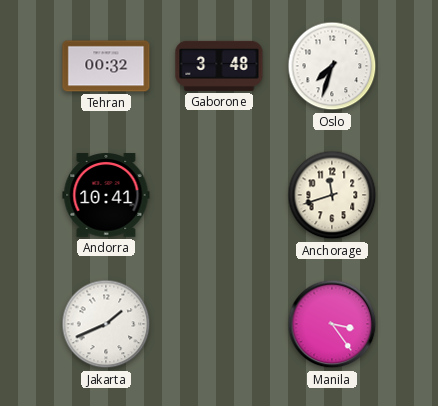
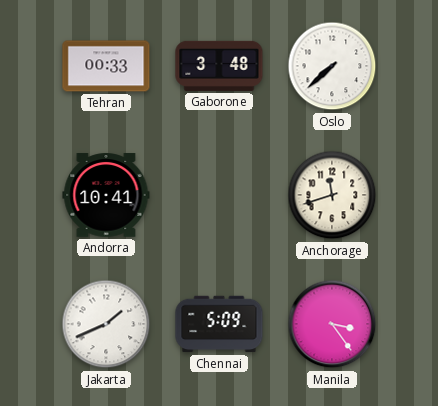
Tehran: 00:32 -> 00:33 (106, 66)
Oslo: 7:33 -> 7:38 (332, 66)
Chennai: none -> 5:09 (219, 324)
